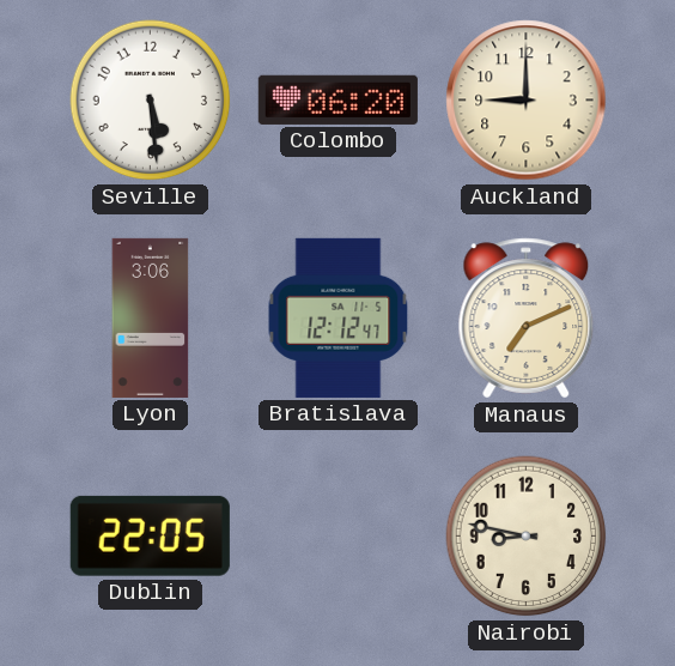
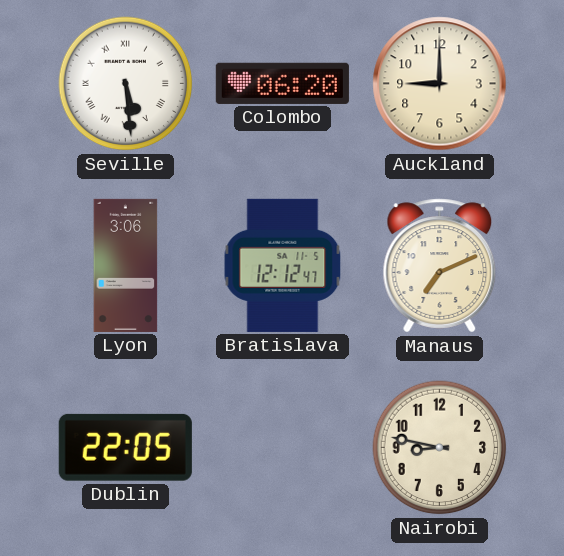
Seville numerals: Arabic -> Roman (126, 84)
